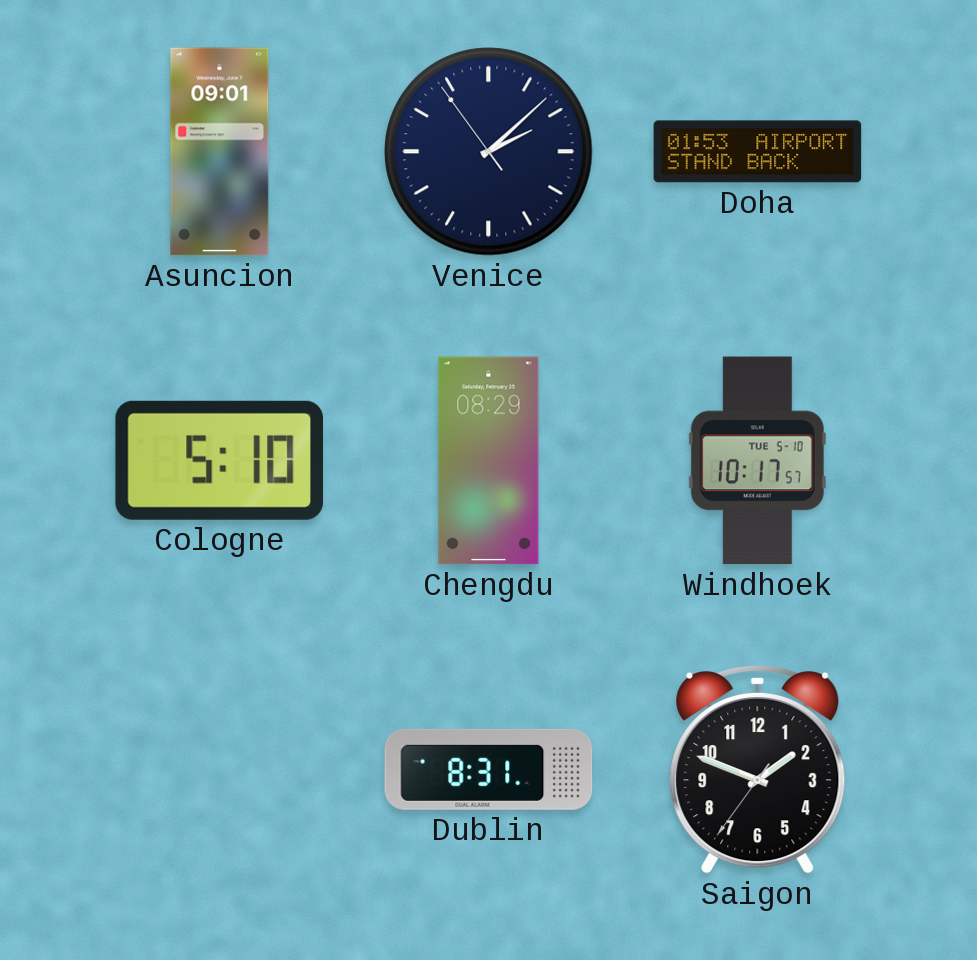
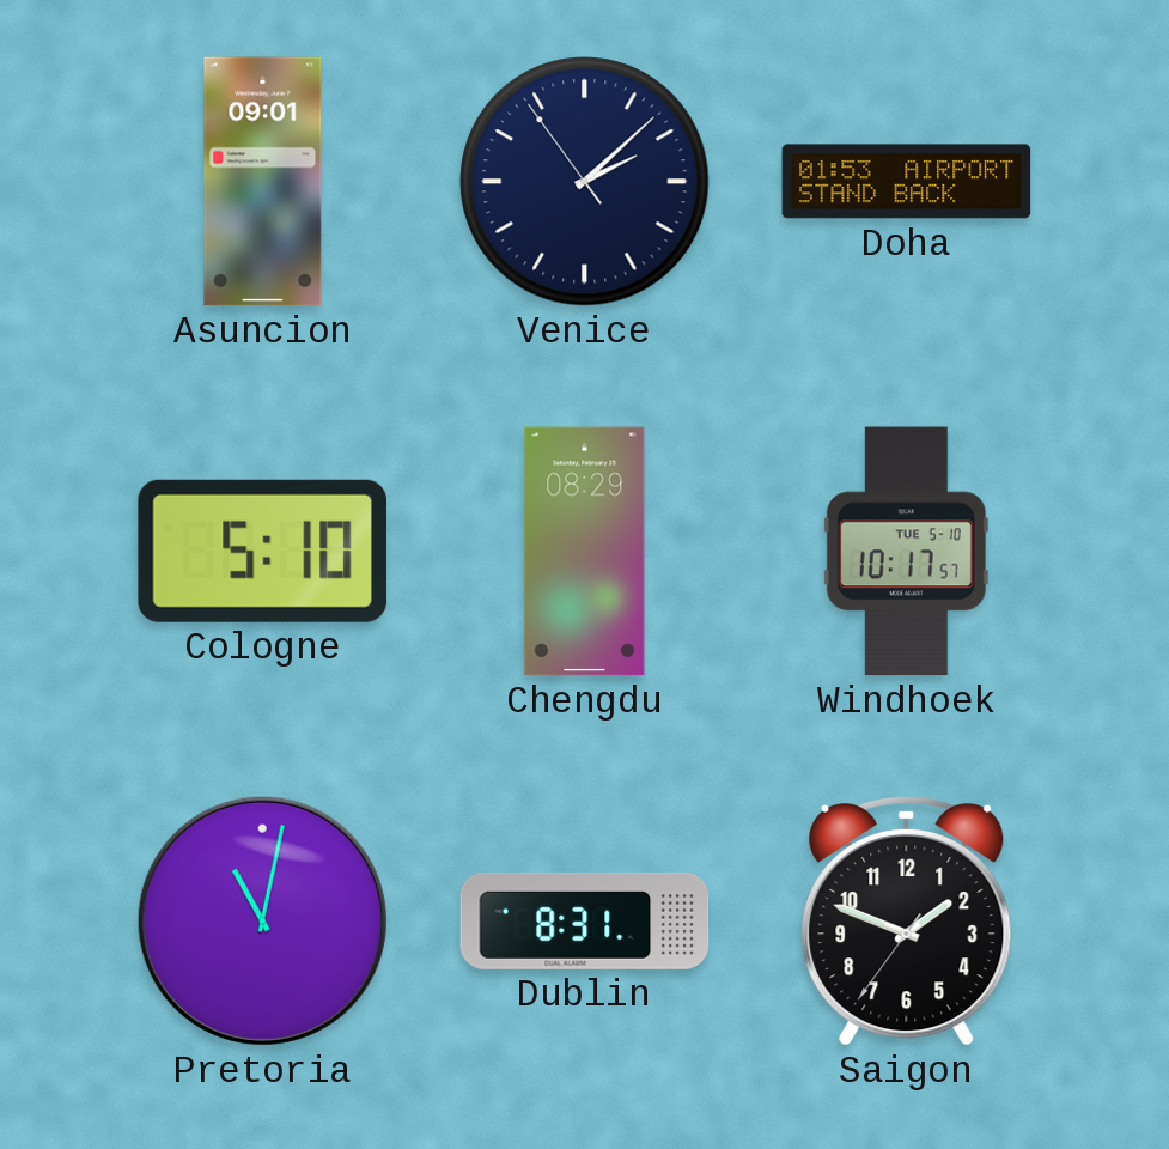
Pretoria: none -> 11:02 (262, 920)
